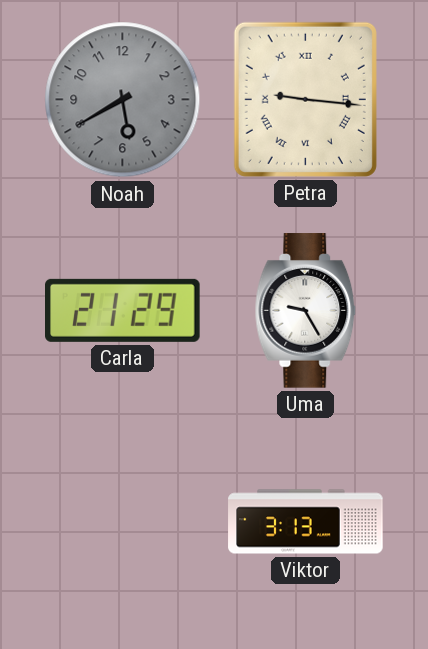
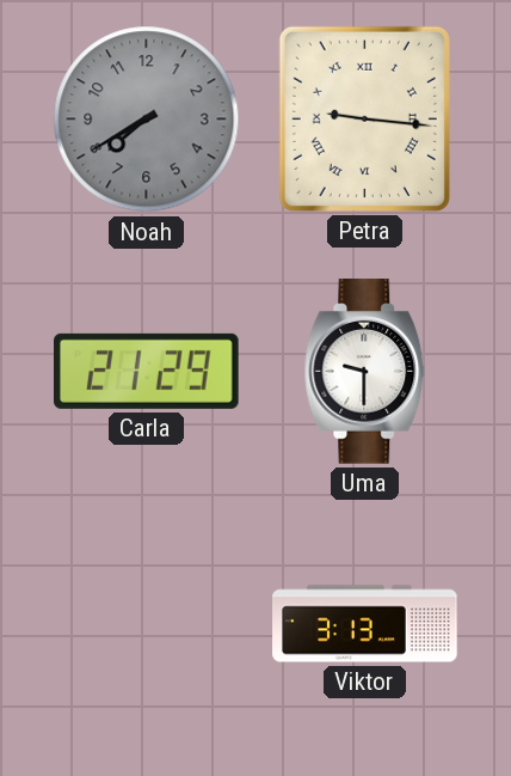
Noah: 5:40 -> 7:40 (147, 120)
Uma: 9:25 -> 9:30 (365, 372)
